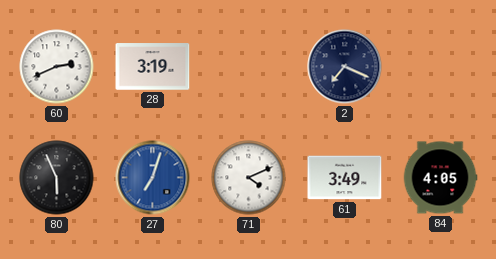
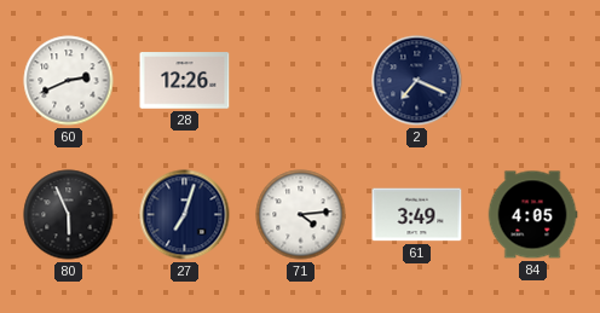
28: 3:19 -> 12:26 (185, 81)
27 dial: blue -> navy (185, 215)
71: 4:11 -> 4:14 (301, 215)
